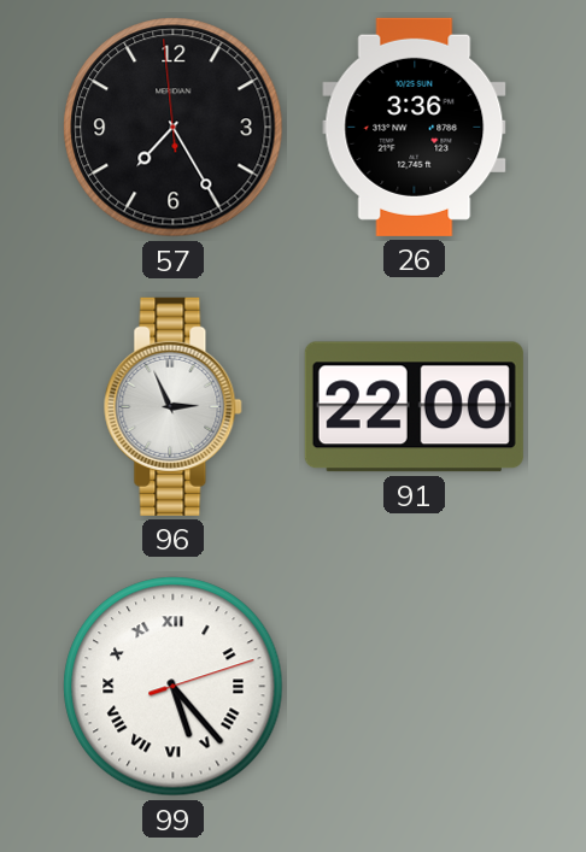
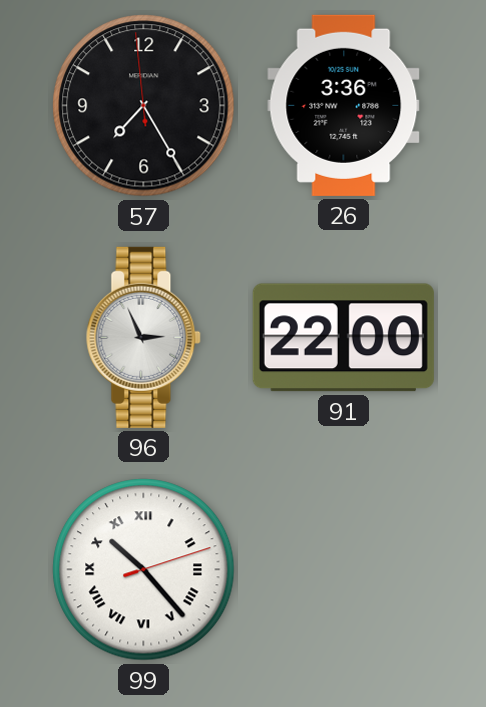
99: 5:23 -> 10:23 (144, 570)
